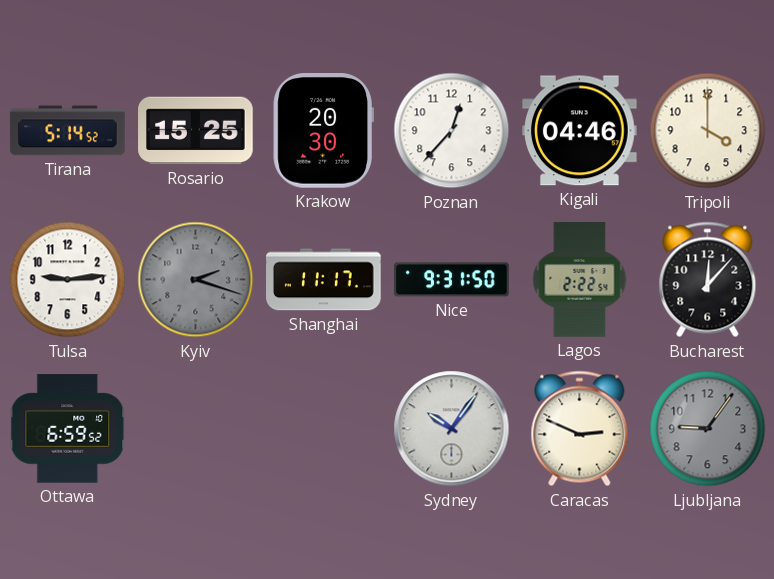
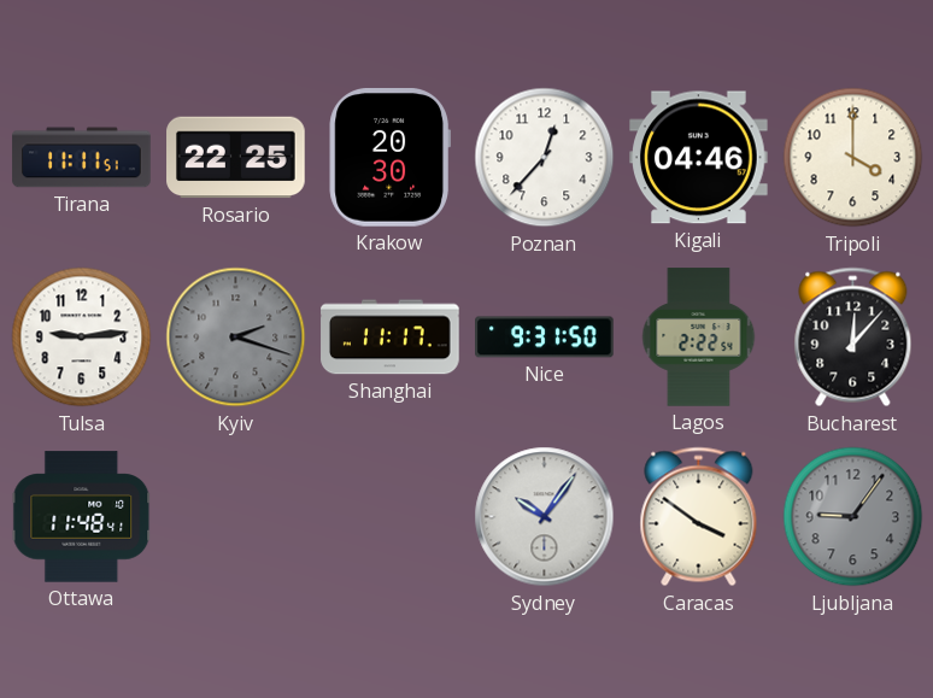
Tirana: 5:14 -> 11:11 (82, 158)
Rosario: 15:25 -> 22:25 (236, 158)
Ottawa: 6:59 -> 11:48 (82, 517)
Caracas: 2:49 -> 3:51 (699, 517)
